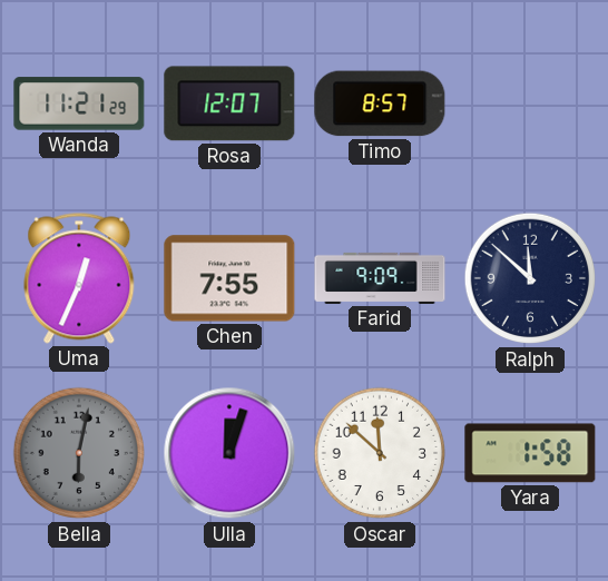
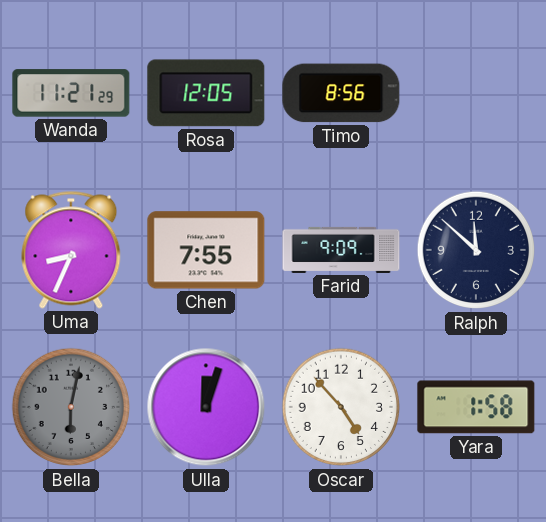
Rosa: 12:07 -> 12:05 (206, 93)
Timo: 8:57 -> 8:56 (341, 93)
Uma: 12:34 -> 8:34 (71, 250)
Oscar: 11:52 -> 4:53 (341, 407)
